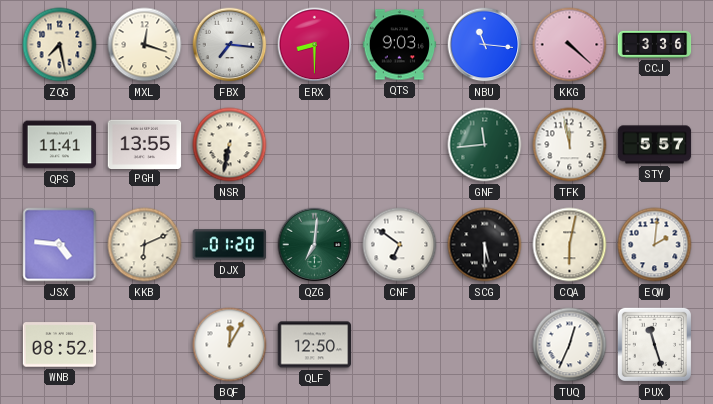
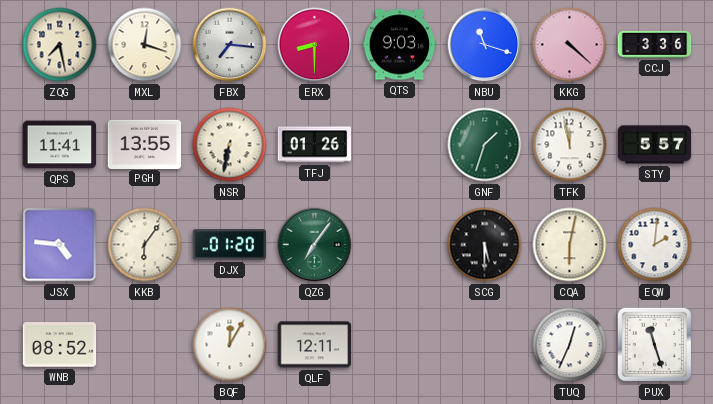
NBU: 11:16 -> 11:18 (485, 45)
TFJ: none -> 01:26 (315, 145)
GNF: 11:44 -> 1:33 (485, 145)
KKB: 6:11 -> 6:06 (145, 245)
QZG: 7:01 -> 7:06 (315, 245)
CNF: 6:51 -> none (400, 245)
QLF: 12:50 -> 12:11 (315, 345)
